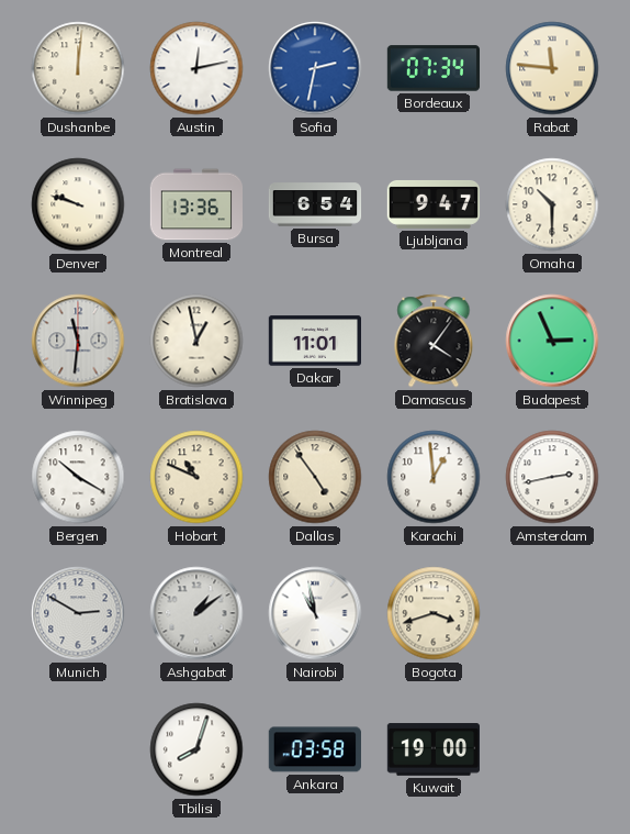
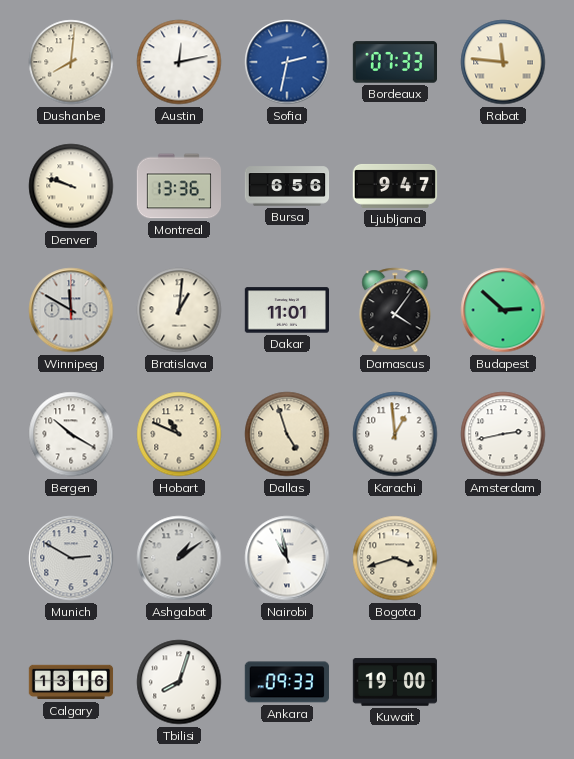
Dushanbe: 12:01 -> 8:01 (71, 62)
Bordeaux: 07:34 -> 07:33 (394, 62)
Bursa: 6:54 -> 6:56 (287, 186)
Omaha: 10:30 -> none (552, 204)
Winnipeg: 11:31 -> 11:50 (71, 310)
Bratislava: 12:58 -> 1:01 (179, 310)
Budapest: 2:56 -> 2:52 (503, 310)
Dallas: 4:54 -> 4:57 (287, 434)
Calgary: none -> 13:16 (71, 682)
Ankara: 03:58 -> 09:33 (287, 682)
